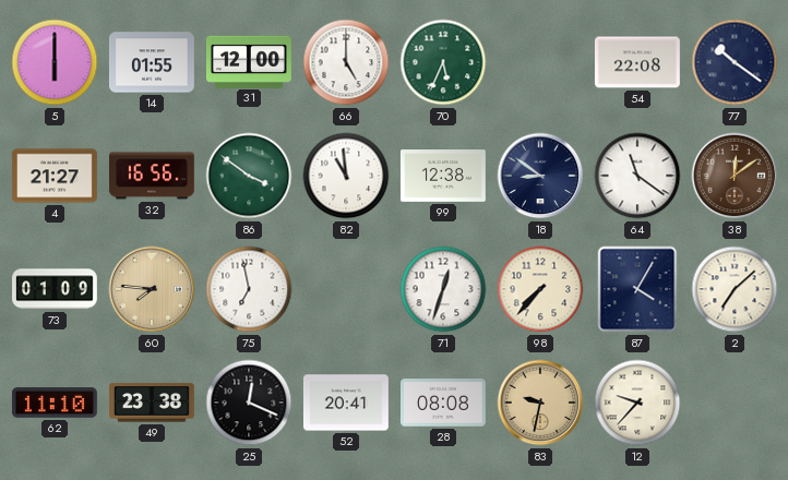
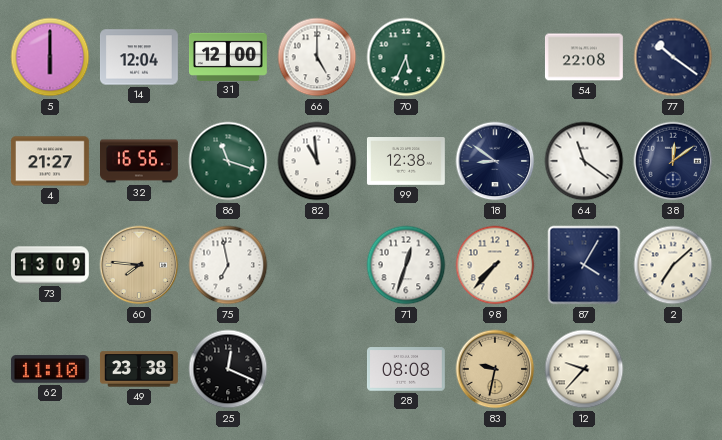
14: 01:55 -> 12:04 (139, 57)
86: 3:51 -> 11:18 (228, 161)
38 dial: brown -> navy (673, 161)
73: 01:09 -> 13:09 (51, 265)
52: 20:41 -> none (346, 403)
